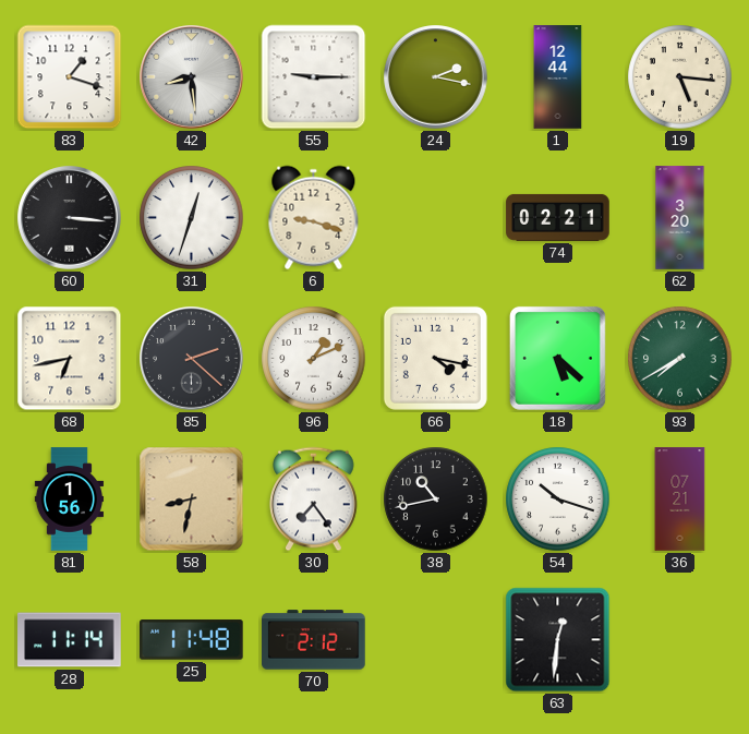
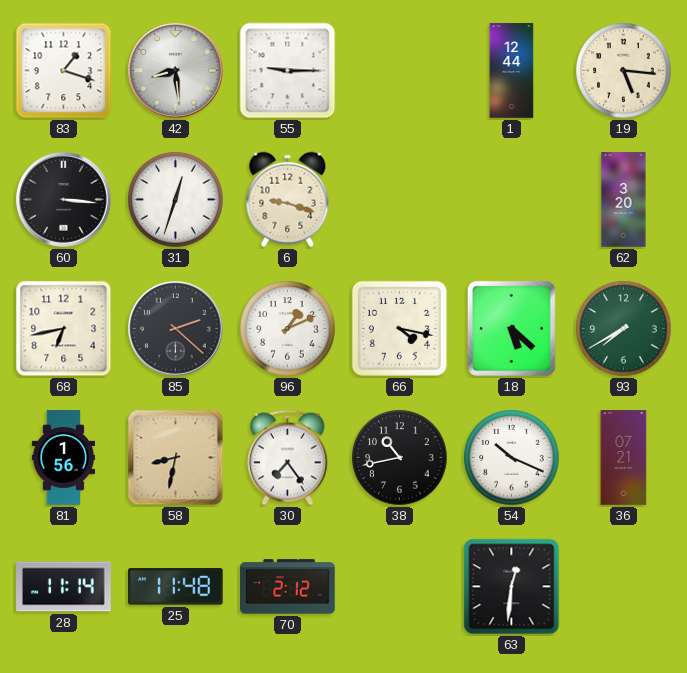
24: 2:17 -> none (436, 77)
74: 02:21 -> none (558, 217)
54: 10:18 -> 10:19 (512, 458)
